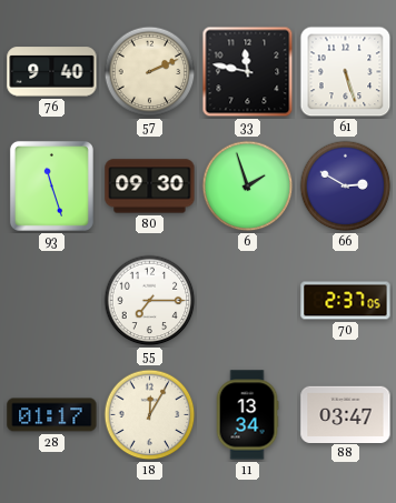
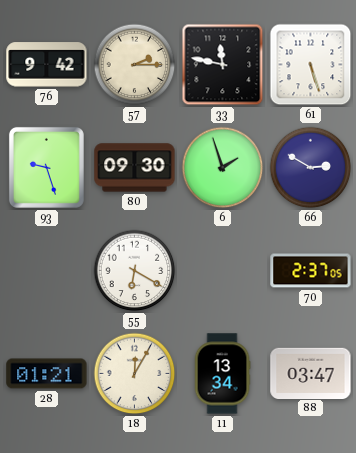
76: 9:40 -> 9:42 (47, 65)
57: 2:11 -> 2:15 (135, 65)
93: 11:27 -> 9:27 (46, 167)
55: 7:15 -> 6:20 (135, 271)
28: 01:17 -> 01:21 (47, 374)
